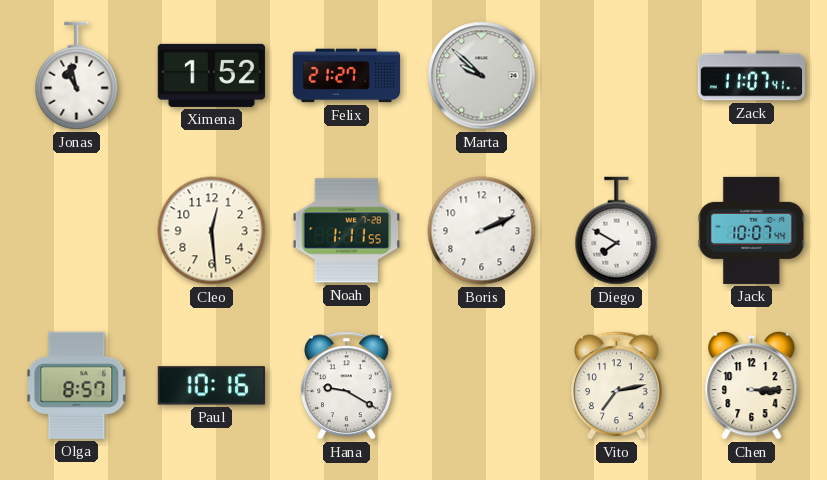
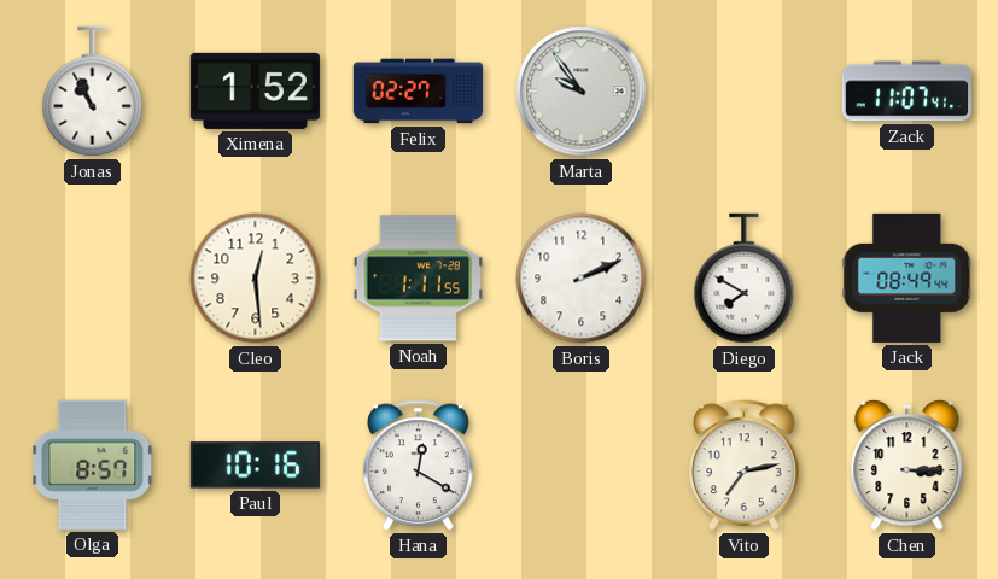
Jonas: 10:58 -> 10:56 (93, 92)
Felix: 21:27 -> 02:27 (419, 92)
Marta: 9:52 -> 9:54 (582, 92)
Jack: 10:07 -> 08:49 (907, 277)
Hana: 9:20 -> 12:20 (419, 466)
